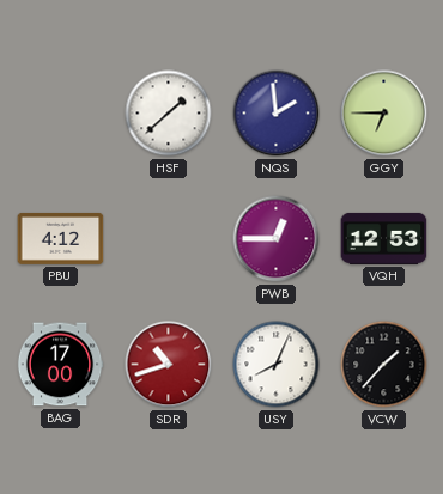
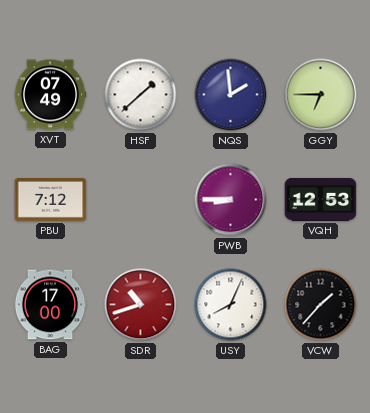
XVT: none -> 07:49 (50, 95)
PBU: 4:12 -> 7:12 (51, 199)
PWB: 12:45 -> 8:45 (231, 200)
